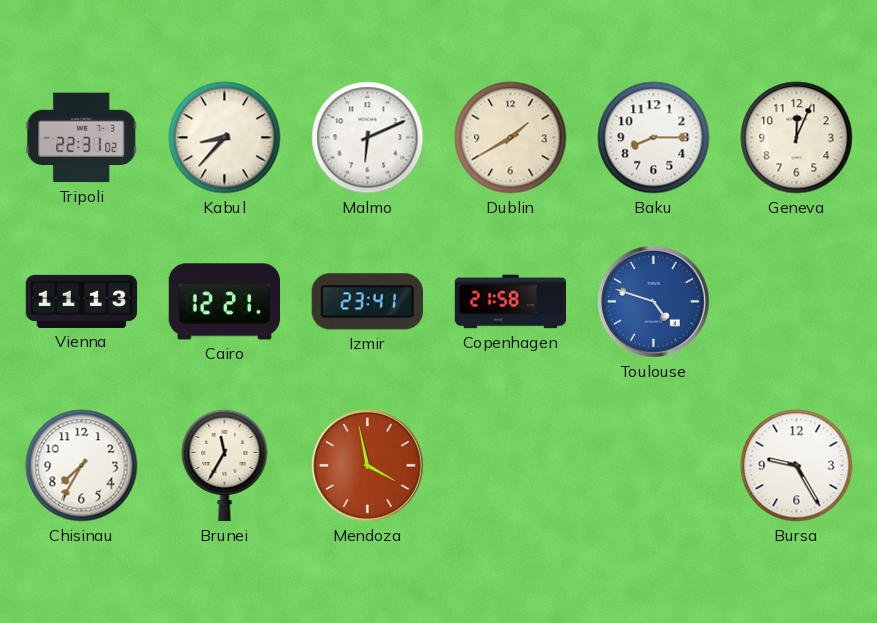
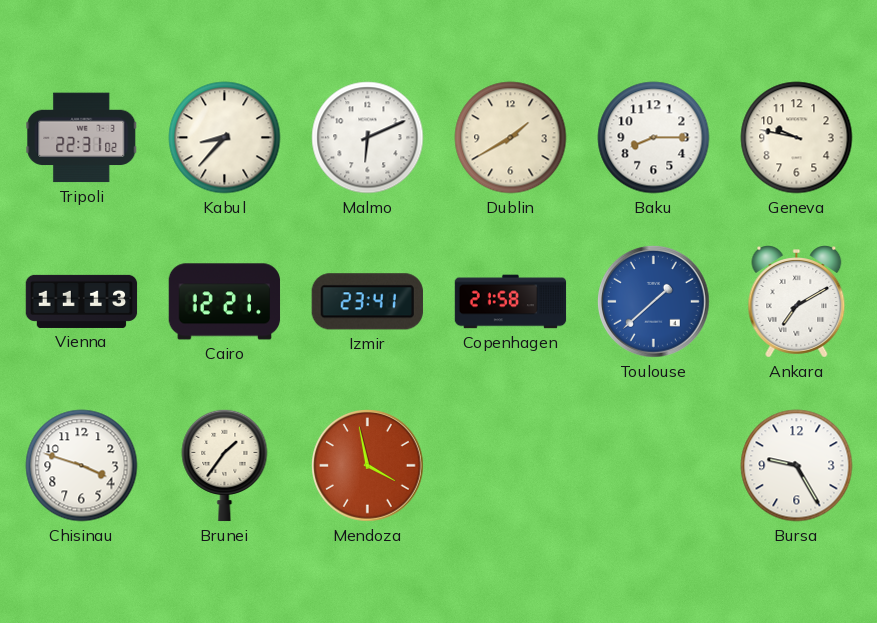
Geneva: 12:04 -> 9:47 (797, 138)
Toulouse: 4:48 -> 1:38 (654, 302)
Ankara: none -> 7:10 (797, 302)
Chisinau: 7:35 -> 3:48 (82, 466)
Brunei: 11:35 -> 1:36 (225, 465)
